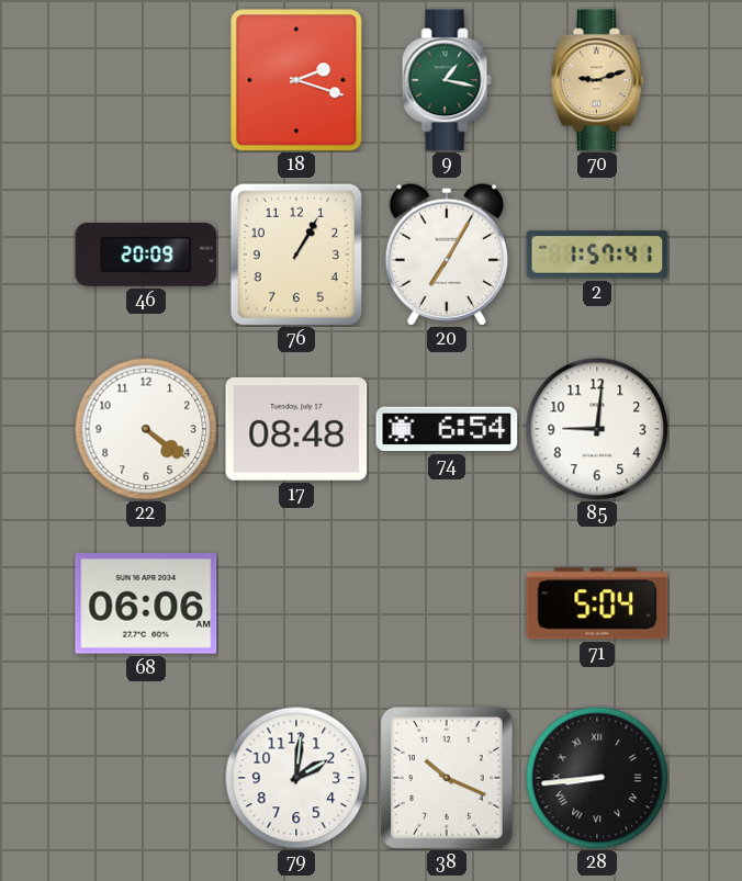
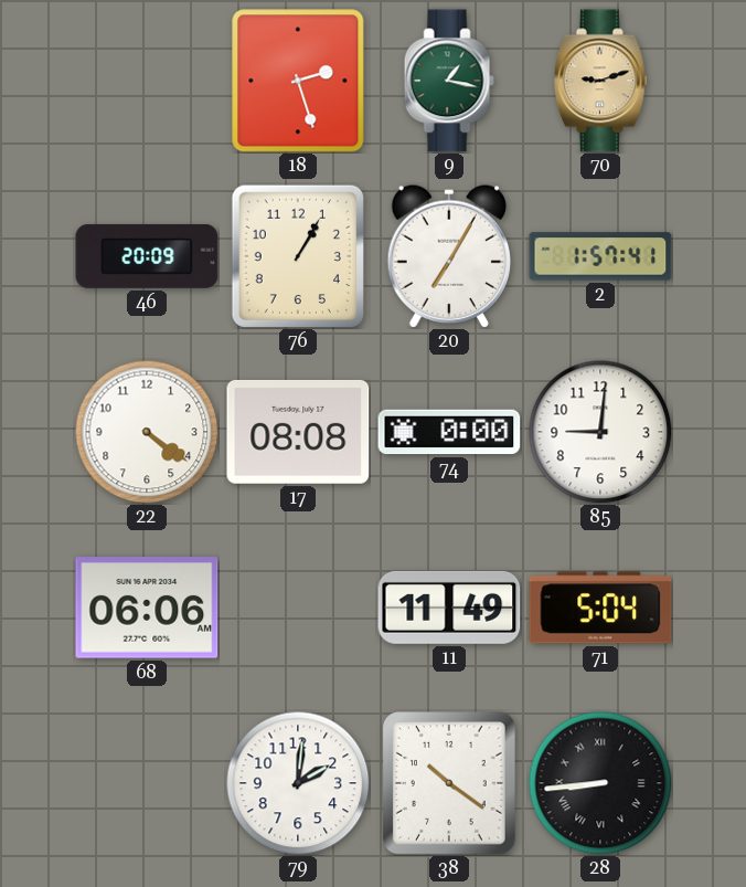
18: 2:18 -> 2:27 (298, 81)
17: 08:48 -> 08:08 (298, 432)
74: 6:54 -> 0:00 (449, 432)
11: none -> 11:49 (449, 608)
38: 10:19 -> 10:21 (450, 784)
